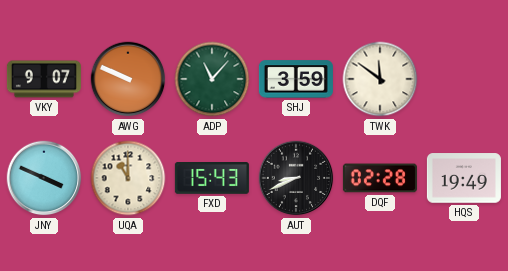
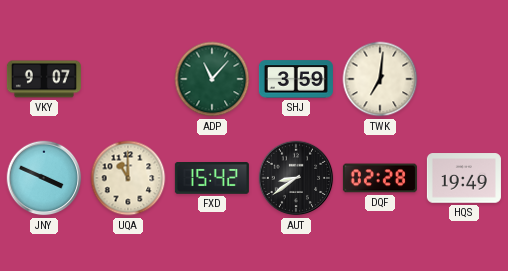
AWG: 9:49 -> none (128, 79)
TWK: 11:51 -> 7:01 (380, 79)
FXD: 15:43 -> 15:42 (212, 179)
AUT: 8:41 -> 8:39 (296, 178)
